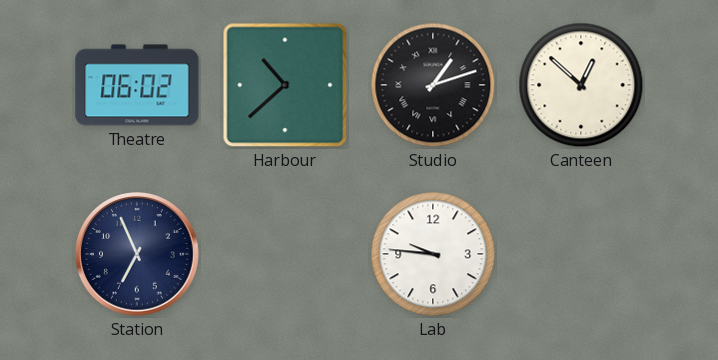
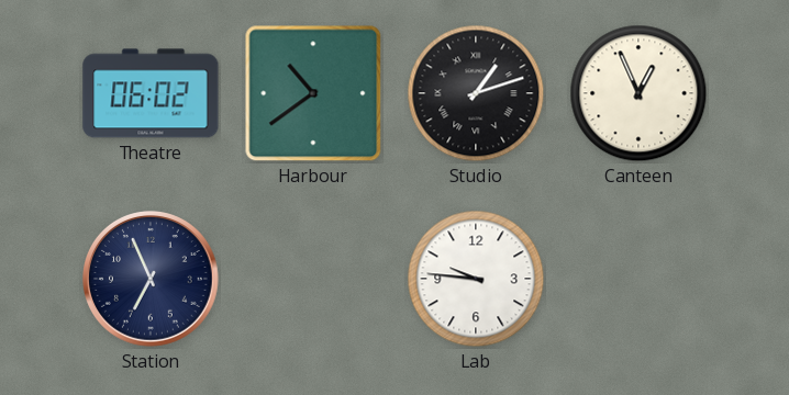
Harbour: 10:38 -> 10:39 (313, 93)
Canteen: 12:52 -> 12:56 (638, 93)
